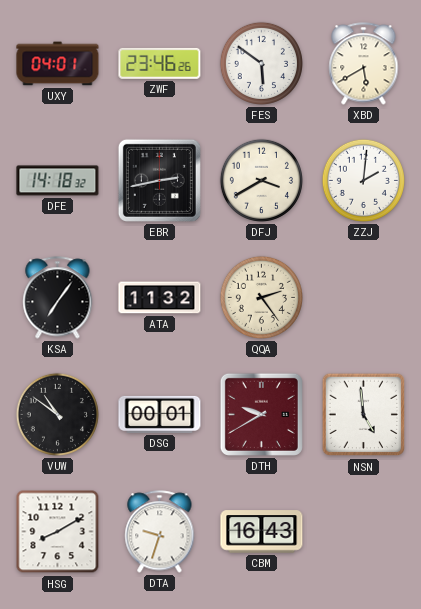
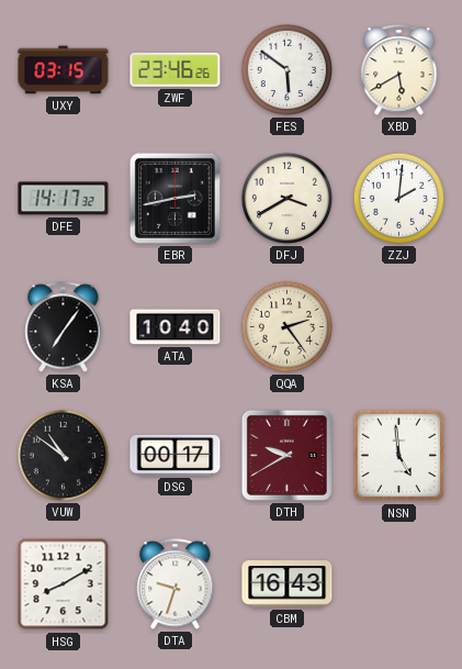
UXY: 04:01 -> 03:15 (64, 70)
DFE: 14:18 -> 14:17 (64, 199)
ATA: 11:32 -> 10:40 (176, 327)
DSG: 00:01 -> 00:17 (176, 455)
